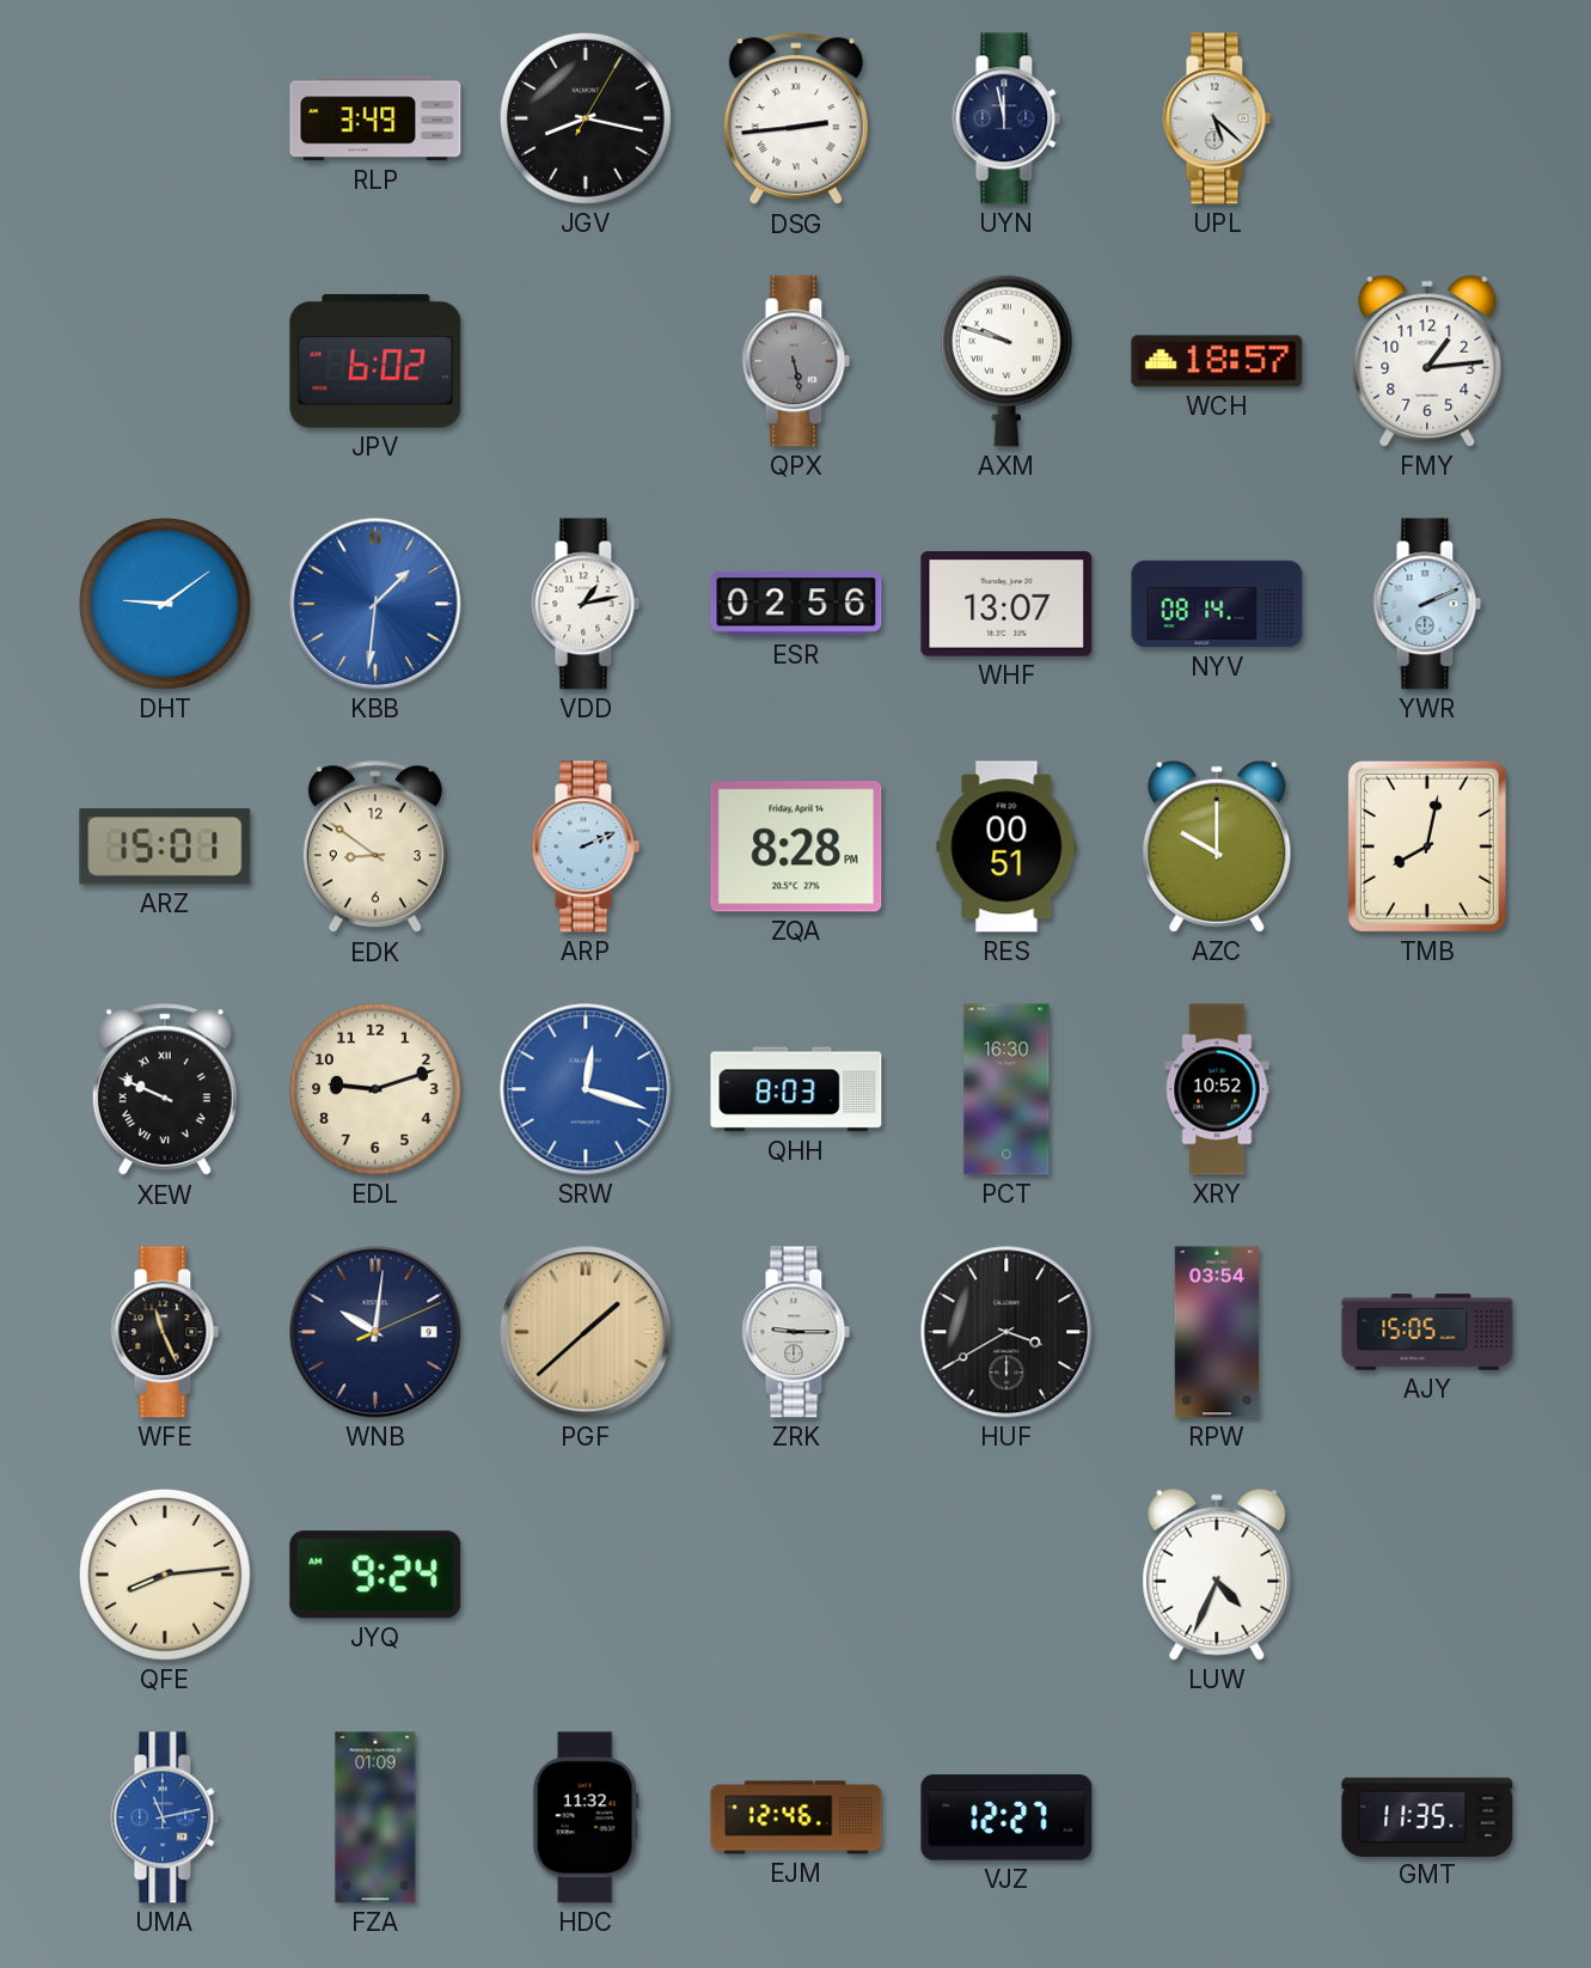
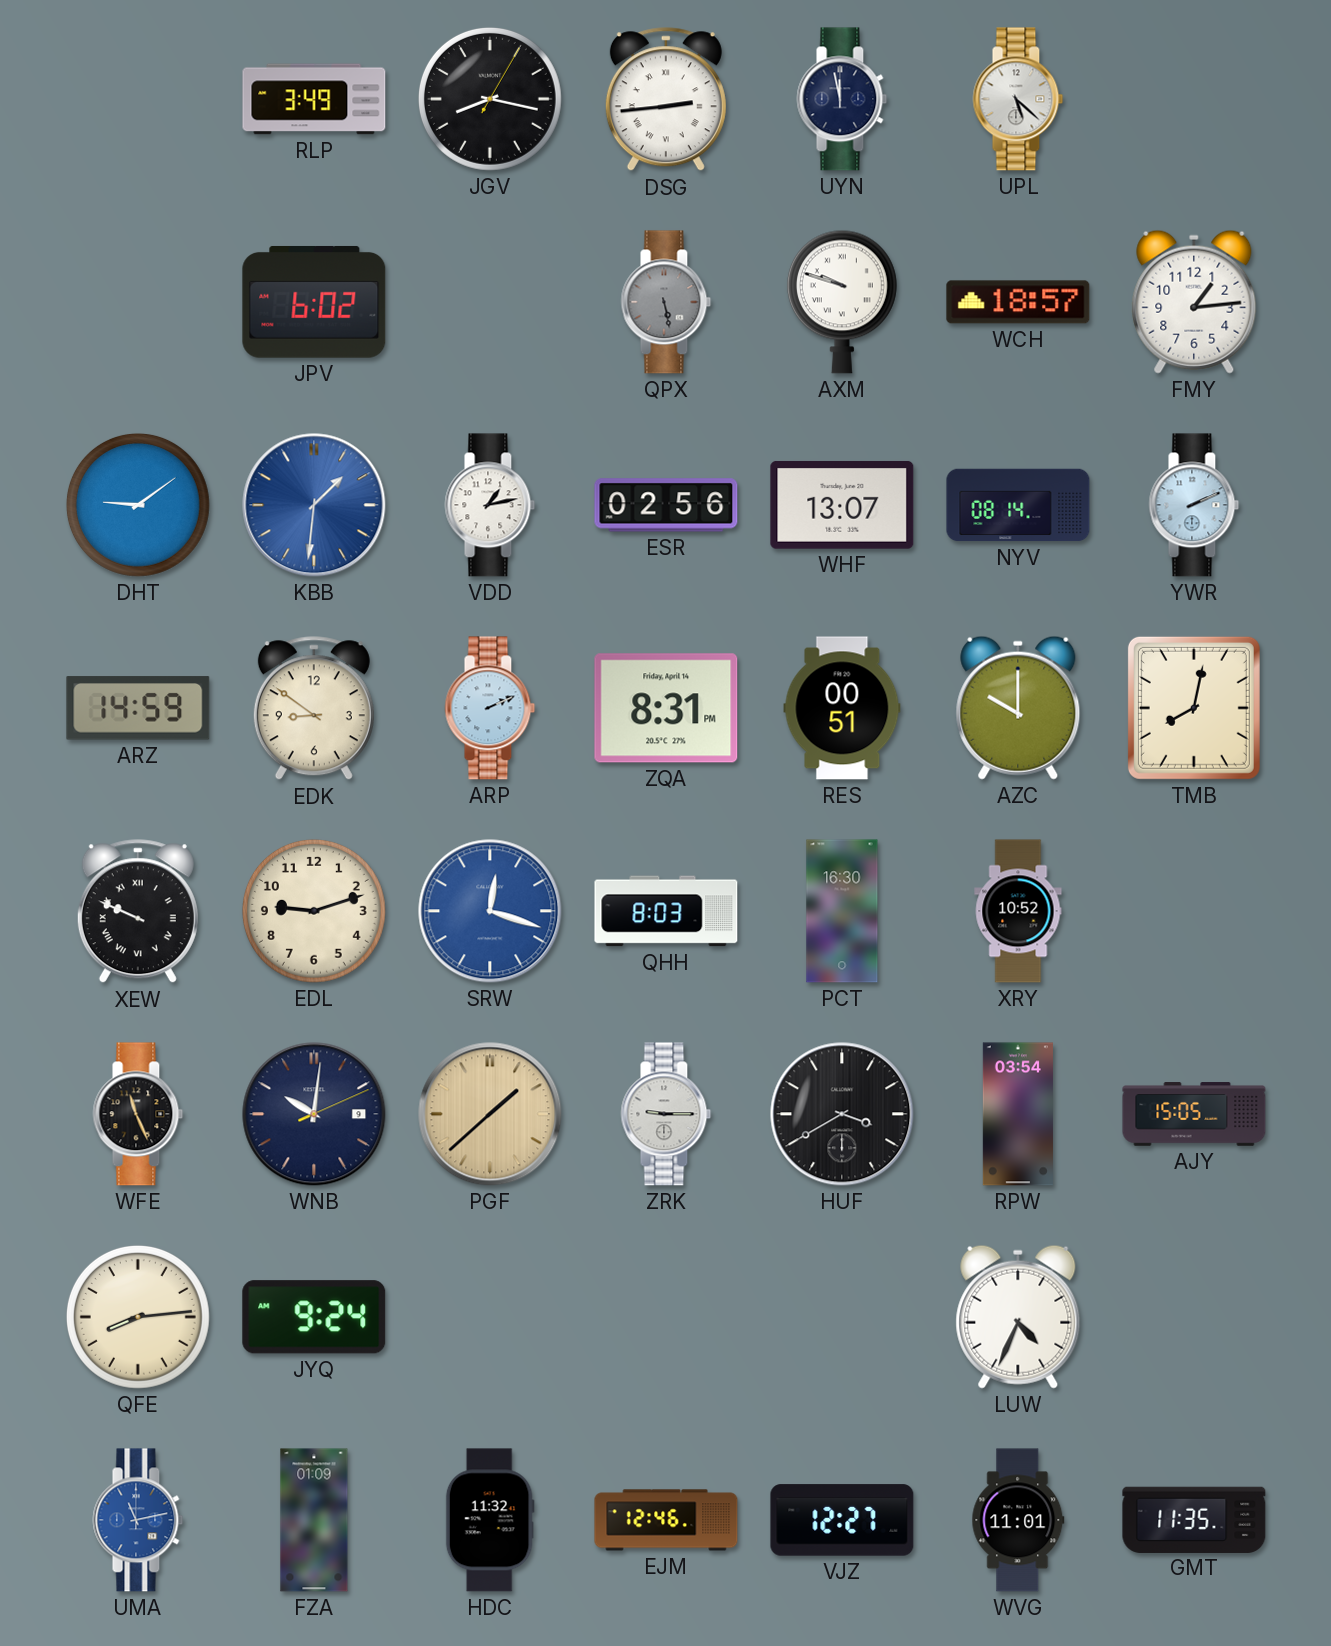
ARZ: 15:01 -> 14:59 (138, 708)
ZQA: 8:28 -> 8:31 (666, 708)
WVG: none -> 11:01 (1018, 1520)
